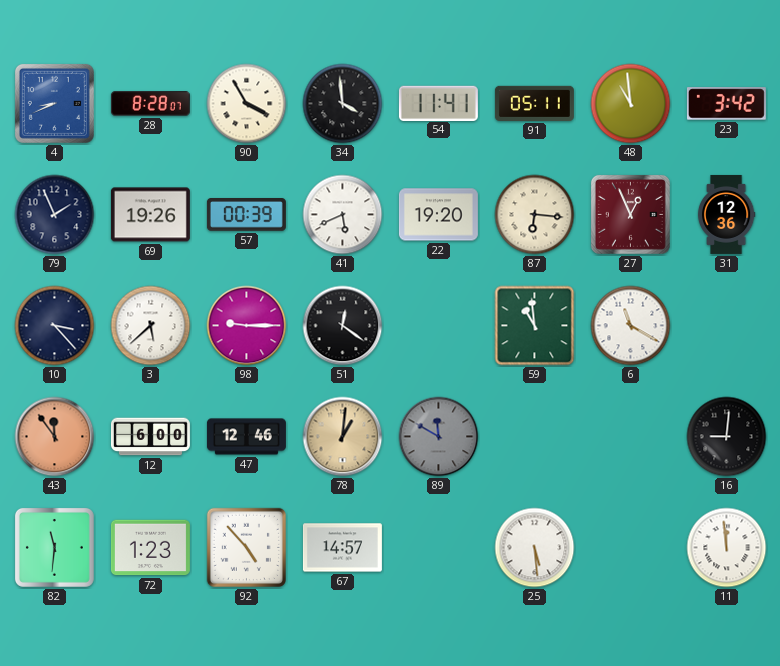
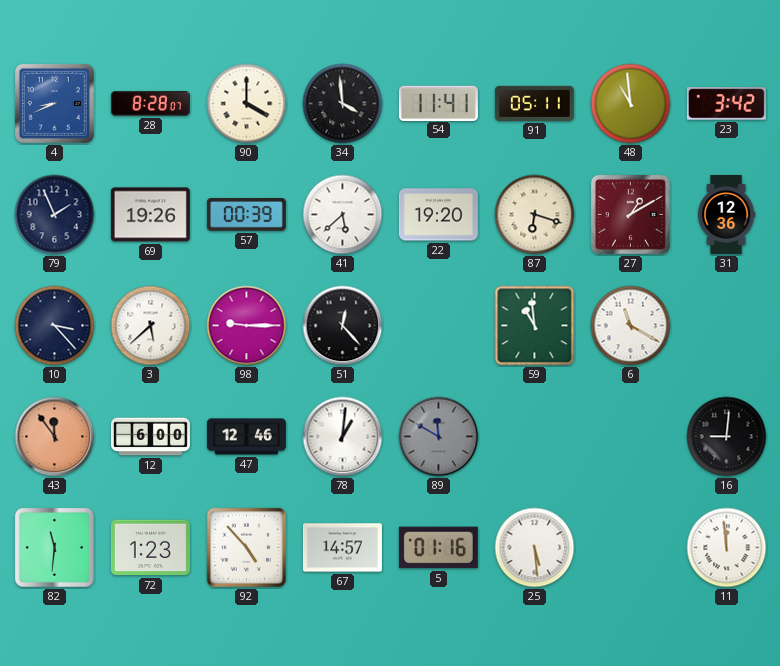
90: 3:55 -> 4:00 (247, 104)
41: 5:41 -> 5:38 (343, 215)
87: 6:16 -> 6:18 (535, 215)
27: 12:56 -> 1:10 (630, 214)
51: 12:21 -> 12:23 (343, 326)
78 dial: champagne -> white (343, 437)
5: none -> 01:16 (438, 548)
